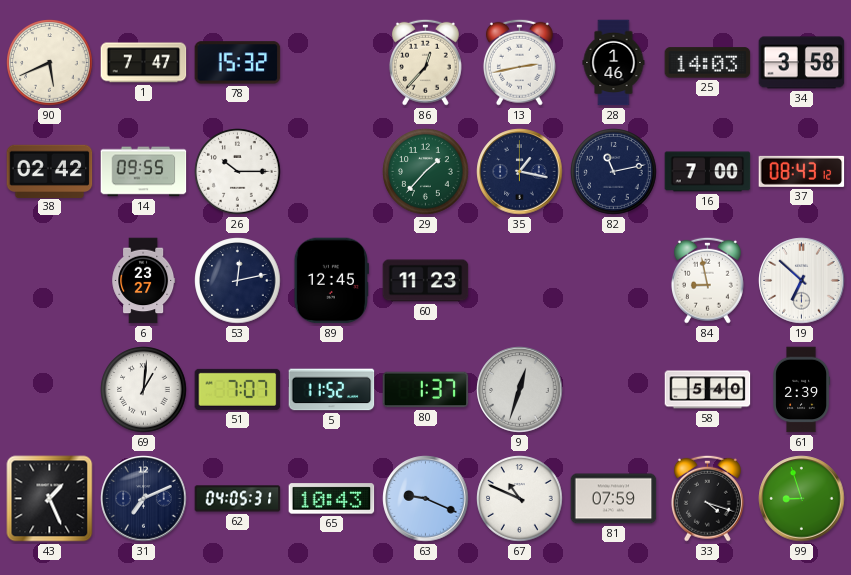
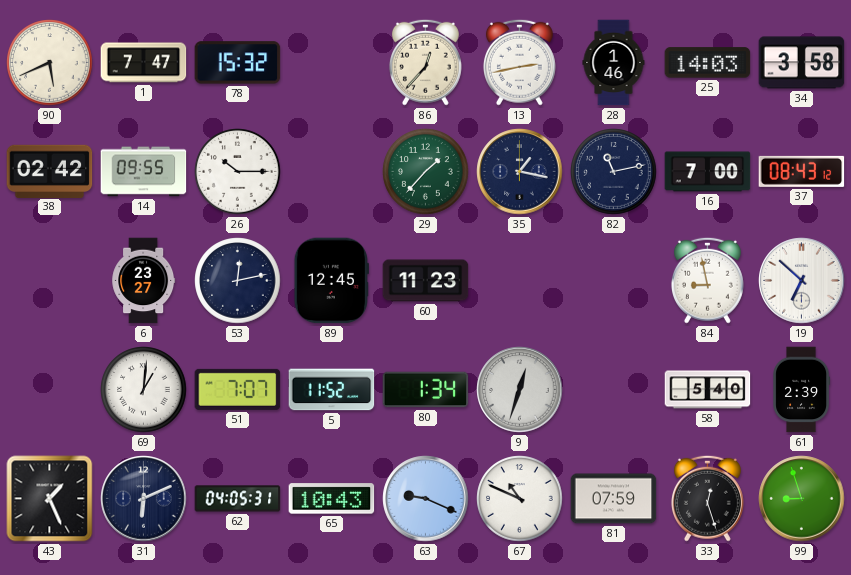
80: 1:37 -> 1:34 (426, 390)
31: 7:11 -> 6:11 (144, 499)
33: 4:18 -> 12:27 (707, 498)
